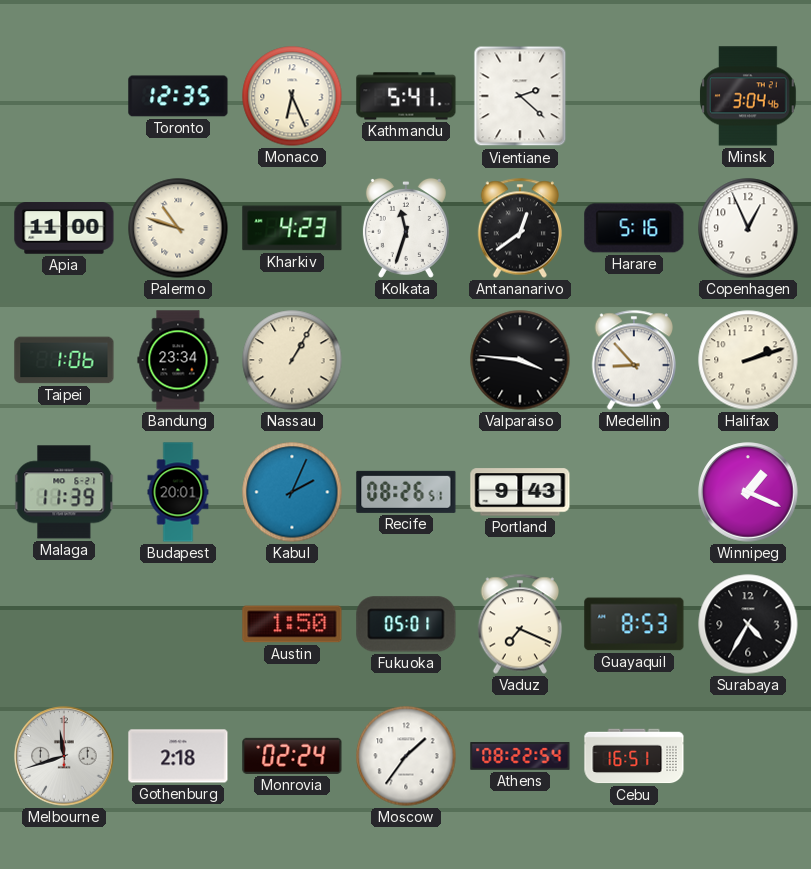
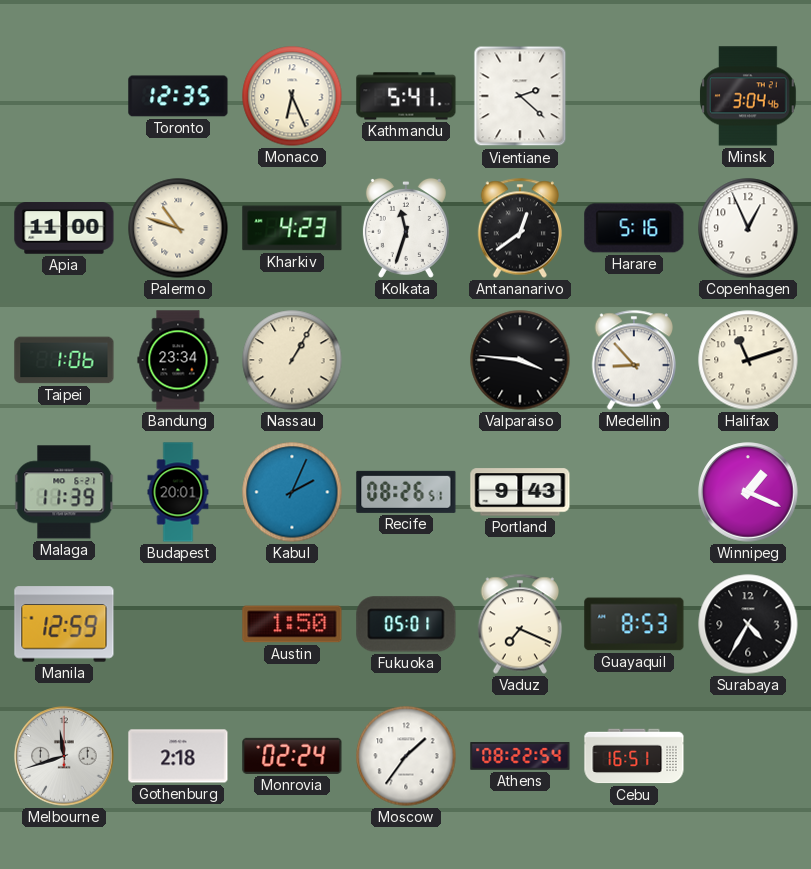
Halifax: 2:12 -> 11:12 (748, 360)
Manila: none -> 12:59 (64, 624)
